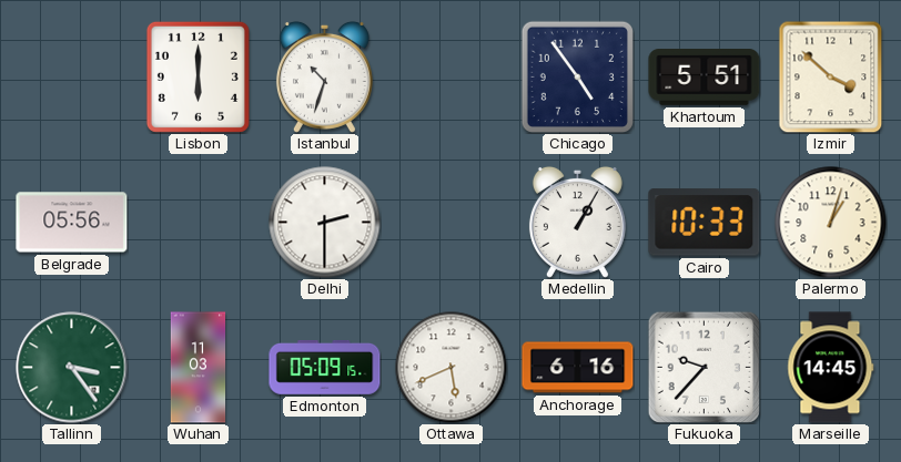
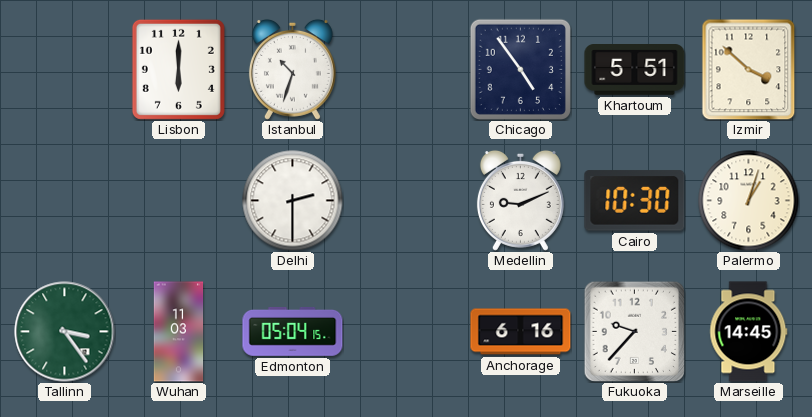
Belgrade: 05:56 -> none (72, 223)
Medellin: 1:05 -> 9:11 (520, 200)
Cairo: 10:33 -> 10:30 (635, 201)
Edmonton: 05:09 -> 05:04 (293, 331)
Ottawa: 5:41 -> none (452, 368)
